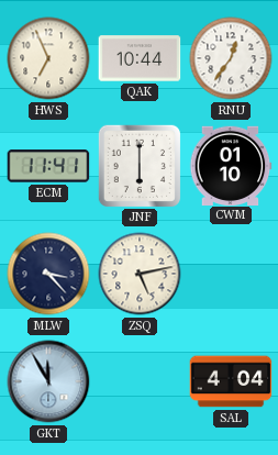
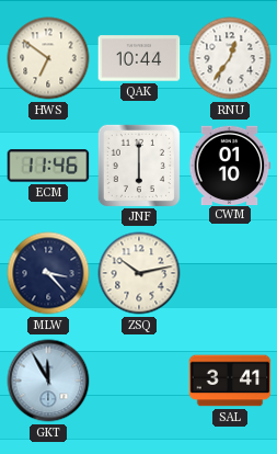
HWS: 6:56 -> 6:51 (48, 58)
ECM: 11:41 -> 11:46 (48, 166)
ZSQ: 5:13 -> 10:13 (139, 273)
SAL: 4:04 -> 3:41 (230, 381)
